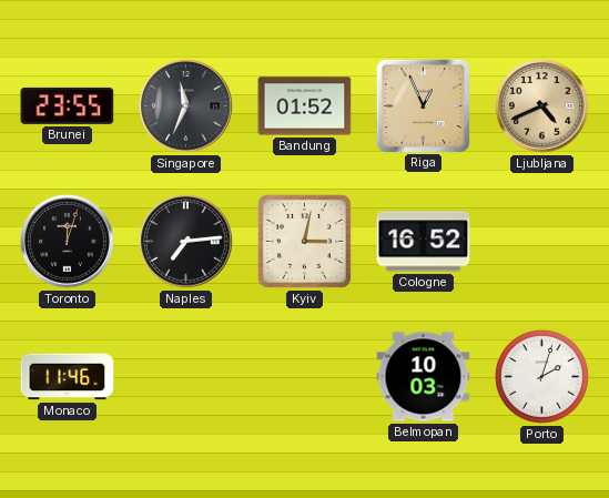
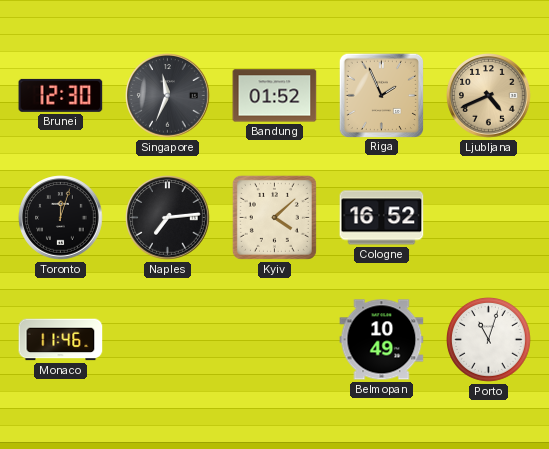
Brunei: 23:55 -> 12:30 (61, 95)
Riga: 12:56 -> 1:56 (381, 95)
Kyiv: 3:02 -> 4:08 (274, 217)
Belmopan: 10:03 -> 10:49 (382, 340)
Porto: 2:03 -> 11:03 (489, 340)
